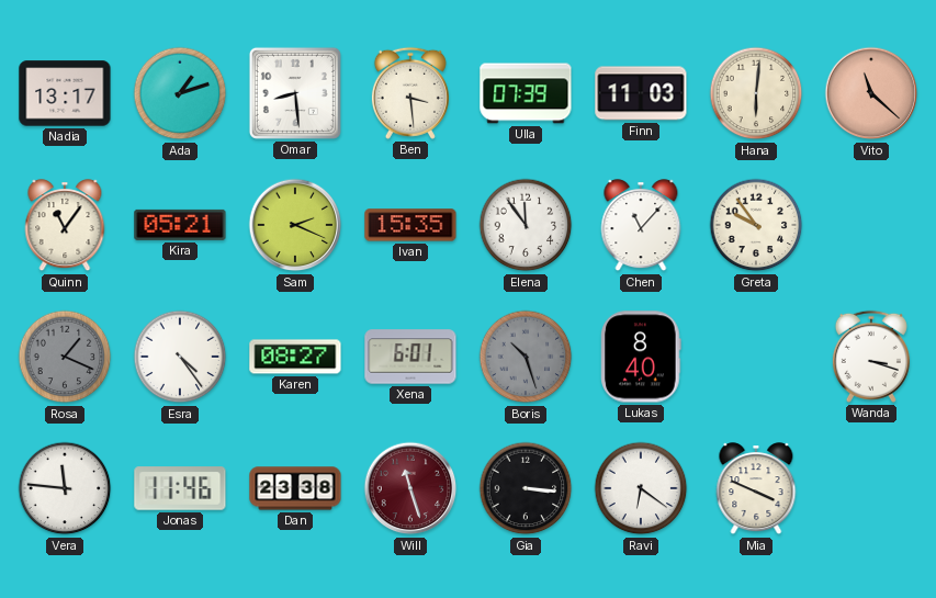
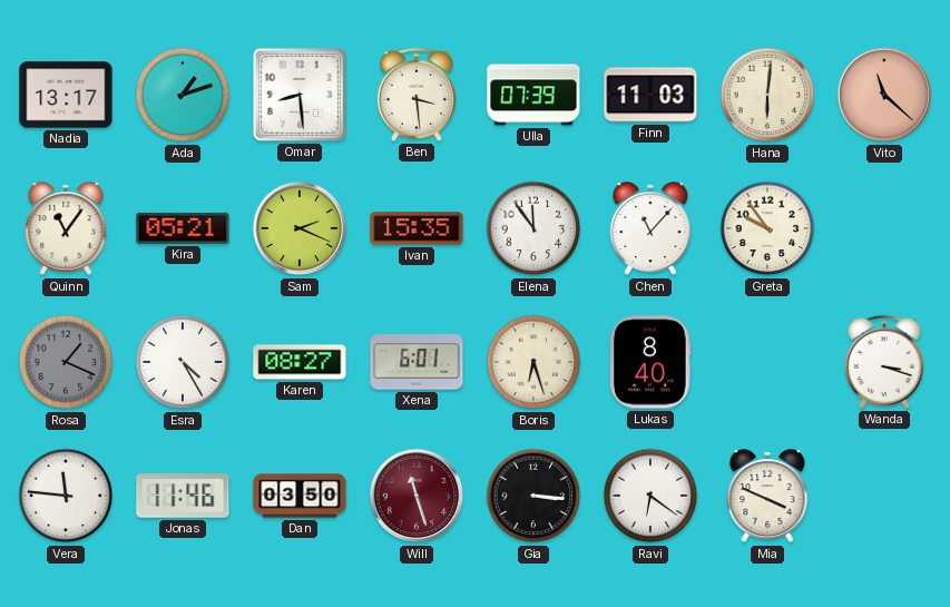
Esra: 4:24 -> 4:25 (183, 362)
Boris: 10:27 -> 6:27 (533, 362)
Boris dial: grey -> cream (533, 362)
Dan: 23:38 -> 03:50 (300, 496)
